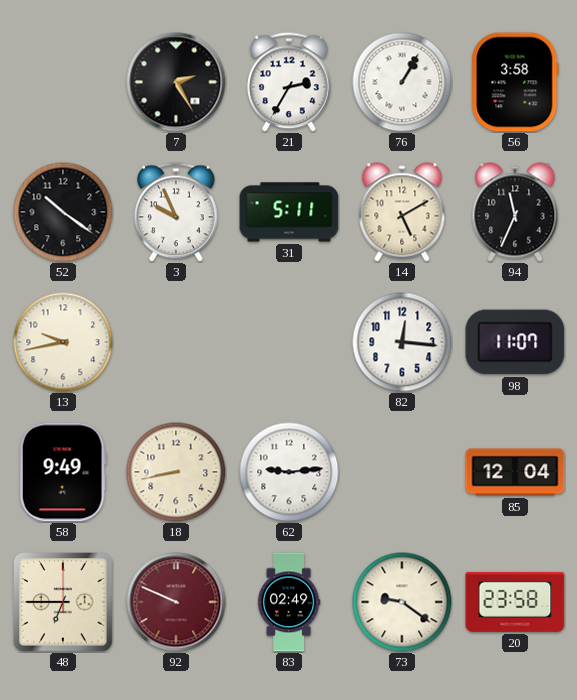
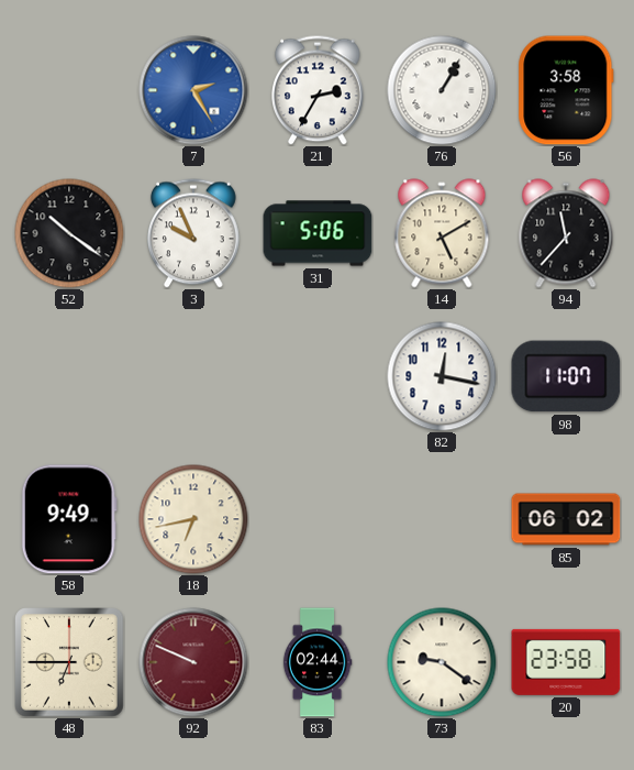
7 dial: black -> blue (193, 90)
31: 5:11 -> 5:06 (318, 233)
94: 11:34 -> 11:37 (566, 233)
13: 9:43 -> none (63, 342)
82: 12:16 -> 12:17 (442, 376)
18: 8:43 -> 6:43 (193, 519)
62: 9:14 -> none (289, 472)
85: 12:04 -> 06:02 (566, 519)
83: 02:49 -> 02:44 (318, 662)
